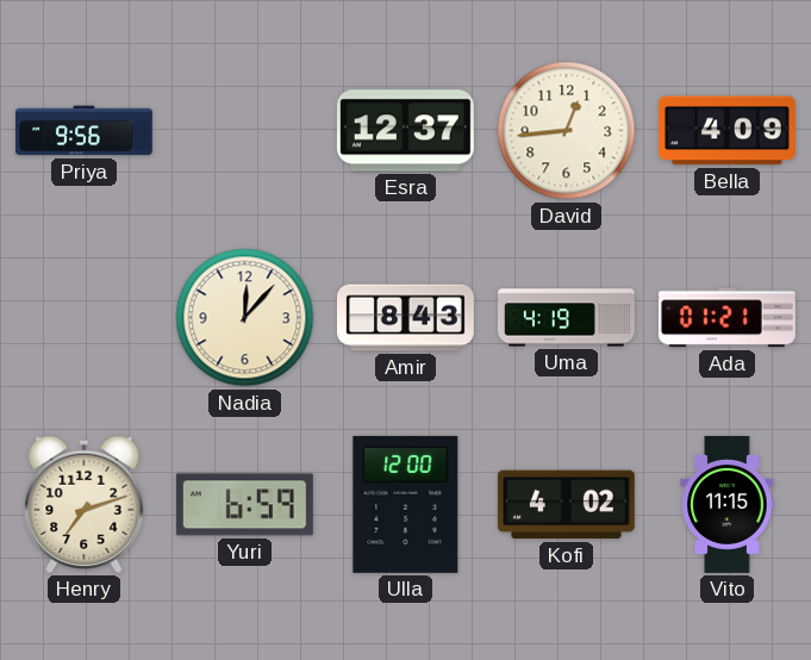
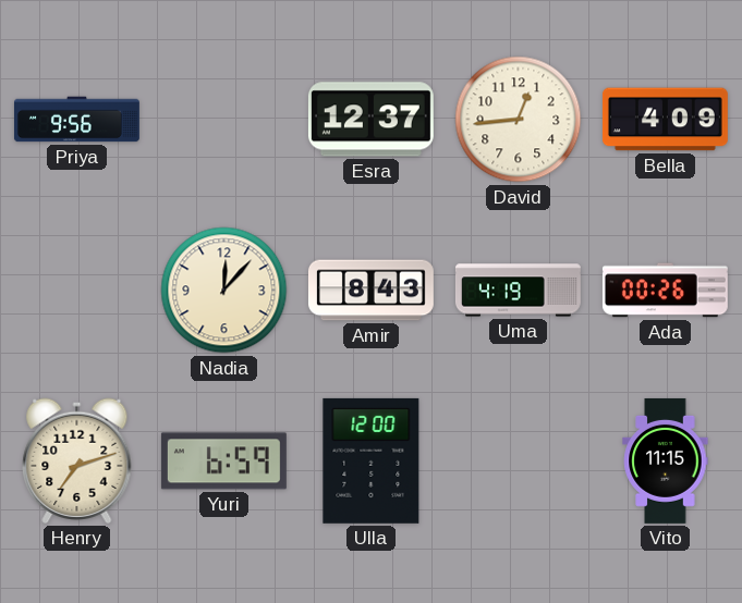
Ada: 01:21 -> 00:26 (665, 291)
Kofi: 4:02 -> none (566, 505)
